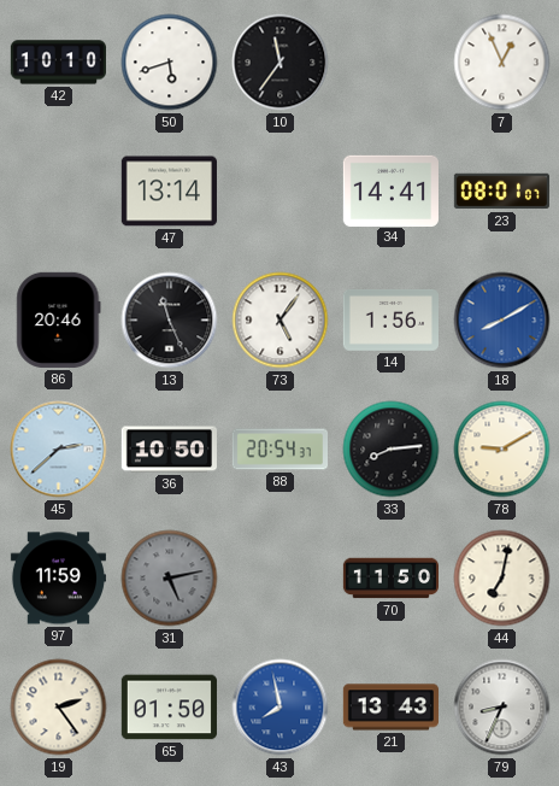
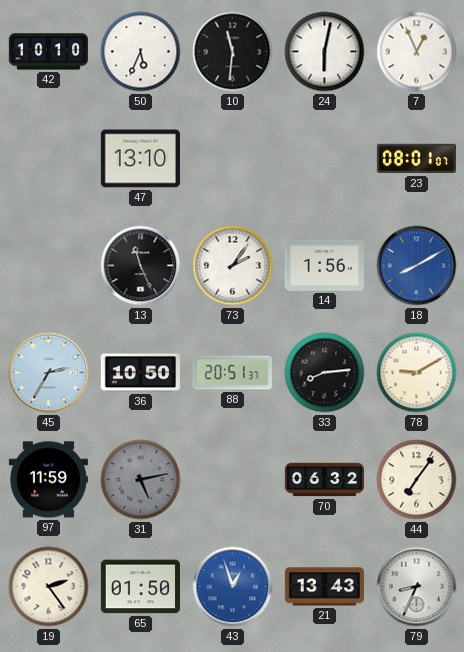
50: 5:42 -> 5:34 (141, 52)
10: 11:36 -> 11:31 (233, 52)
24: none -> 6:02 (325, 52)
47: 13:14 -> 13:10 (140, 159)
34: 14:41 -> none (390, 190)
86: 20:46 -> none (59, 319)
73: 5:06 -> 2:06 (233, 266)
45: 2:38 -> 2:35 (49, 373)
88: 20:54 -> 20:51 (232, 373)
70: 11:50 -> 06:32 (324, 480)
44: 7:02 -> 7:06 (417, 480)
43: 7:58 -> 12:57 (233, 587)
